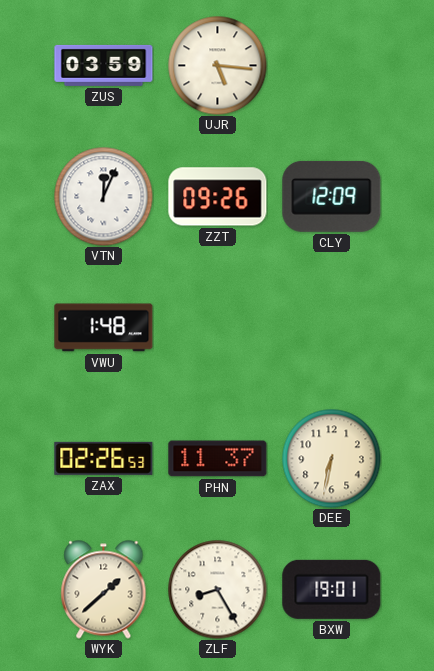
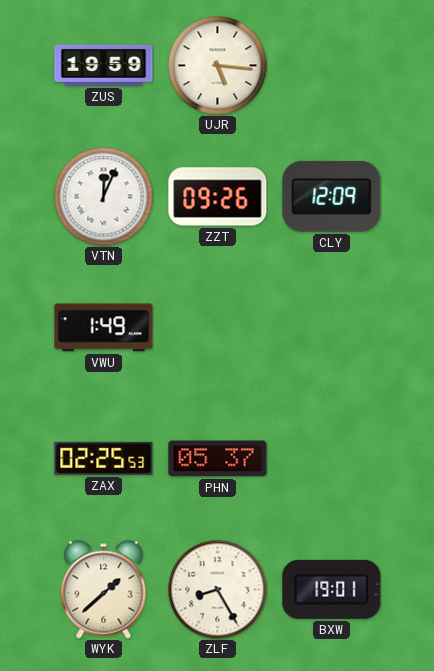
ZUS: 03:59 -> 19:59 (104, 65)
VWU: 1:48 -> 1:49 (104, 328)
ZAX: 02:26 -> 02:25 (104, 458)
PHN: 11:37 -> 05:37 (218, 459)
DEE: 6:32 -> none (332, 459)
